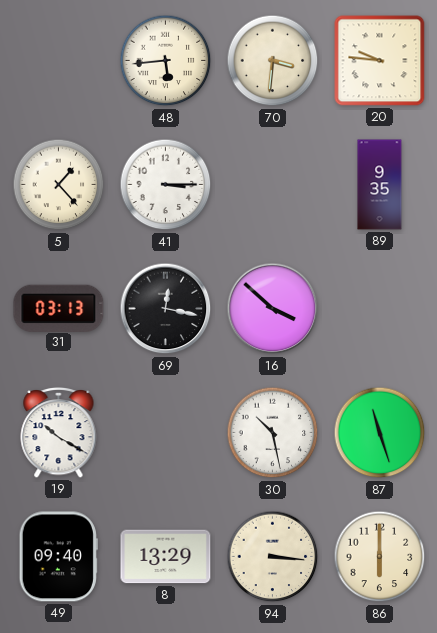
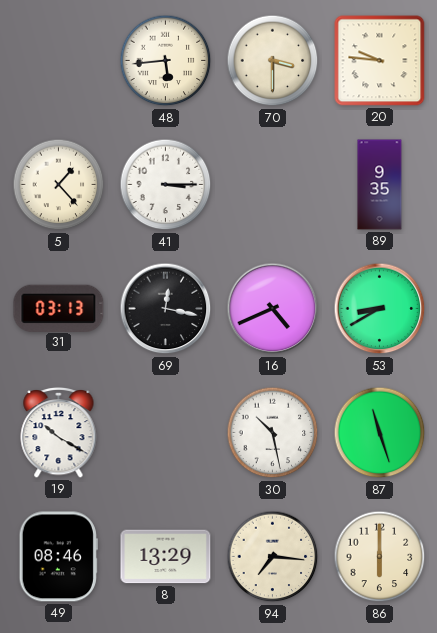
70: 3:31 -> 3:30 (273, 61)
16: 3:52 -> 4:41 (273, 309)
53: none -> 8:40 (380, 309)
49: 09:40 -> 08:46 (58, 557)
94: 3:16 -> 7:16 (273, 557)
